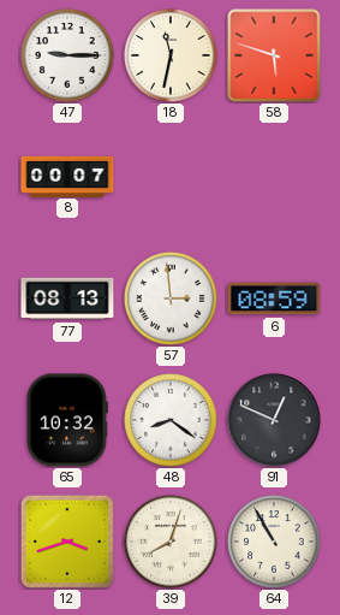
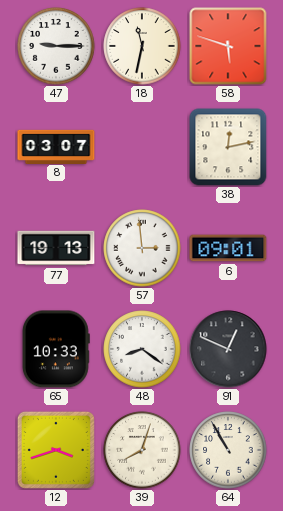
8: 00:07 -> 03:07 (56, 146)
38: none -> 12:13 (228, 147)
77: 08:13 -> 19:13 (56, 248)
6: 08:59 -> 09:01 (228, 248)
65: 10:32 -> 10:33 (56, 349)
